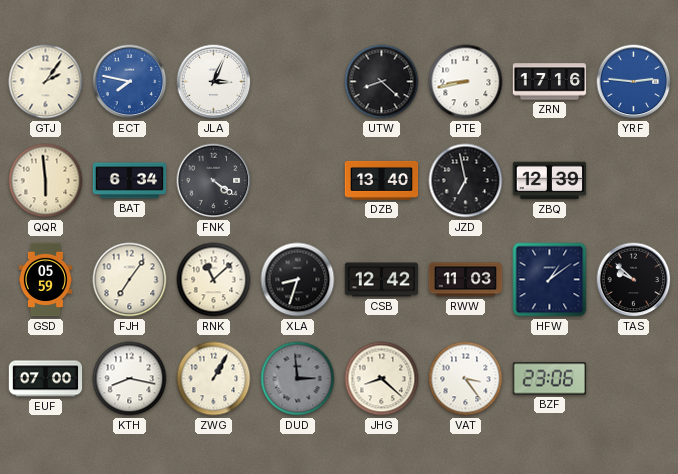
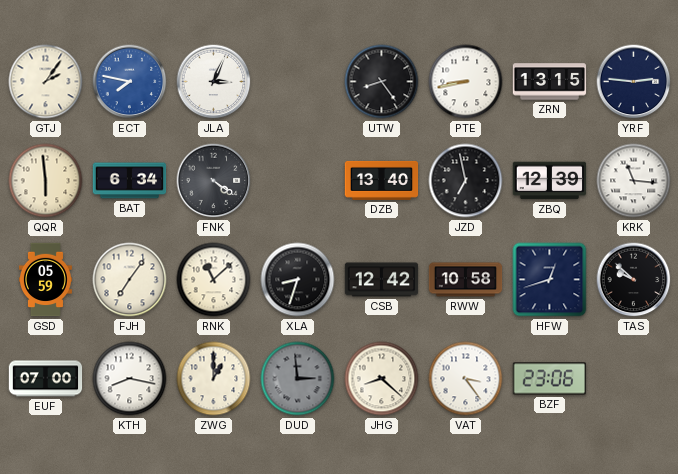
UTW: 8:22 -> 8:24 (382, 82)
ZRN: 17:16 -> 13:15 (550, 82)
YRF dial: blue -> navy (634, 82)
KRK: none -> 11:16 (634, 181)
RWW: 11:03 -> 10:58 (466, 280)
HFW: 1:09 -> 12:42 (550, 280)
ZWG: 1:05 -> 1:00 (214, 379)
